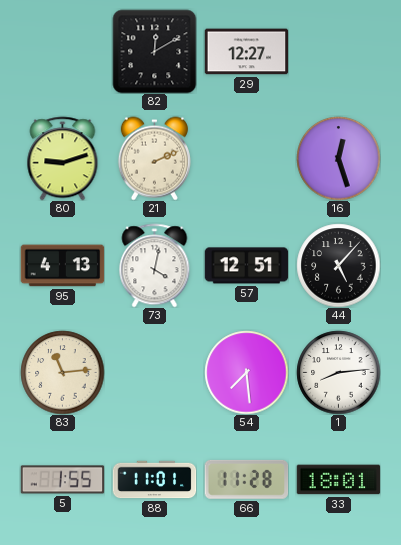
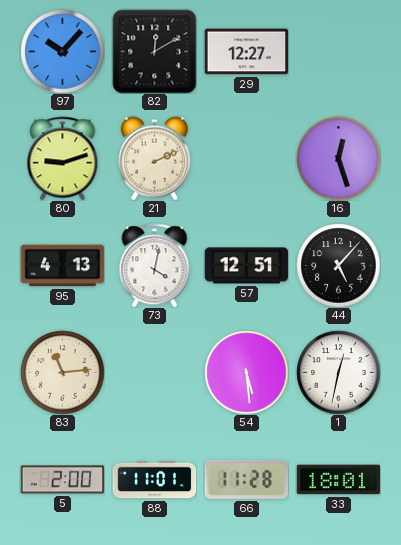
97: none -> 10:07 (62, 51)
54: 7:29 -> 5:29 (246, 372)
1: 8:14 -> 12:32 (338, 372)
5: 1:55 -> 2:00 (62, 480)
